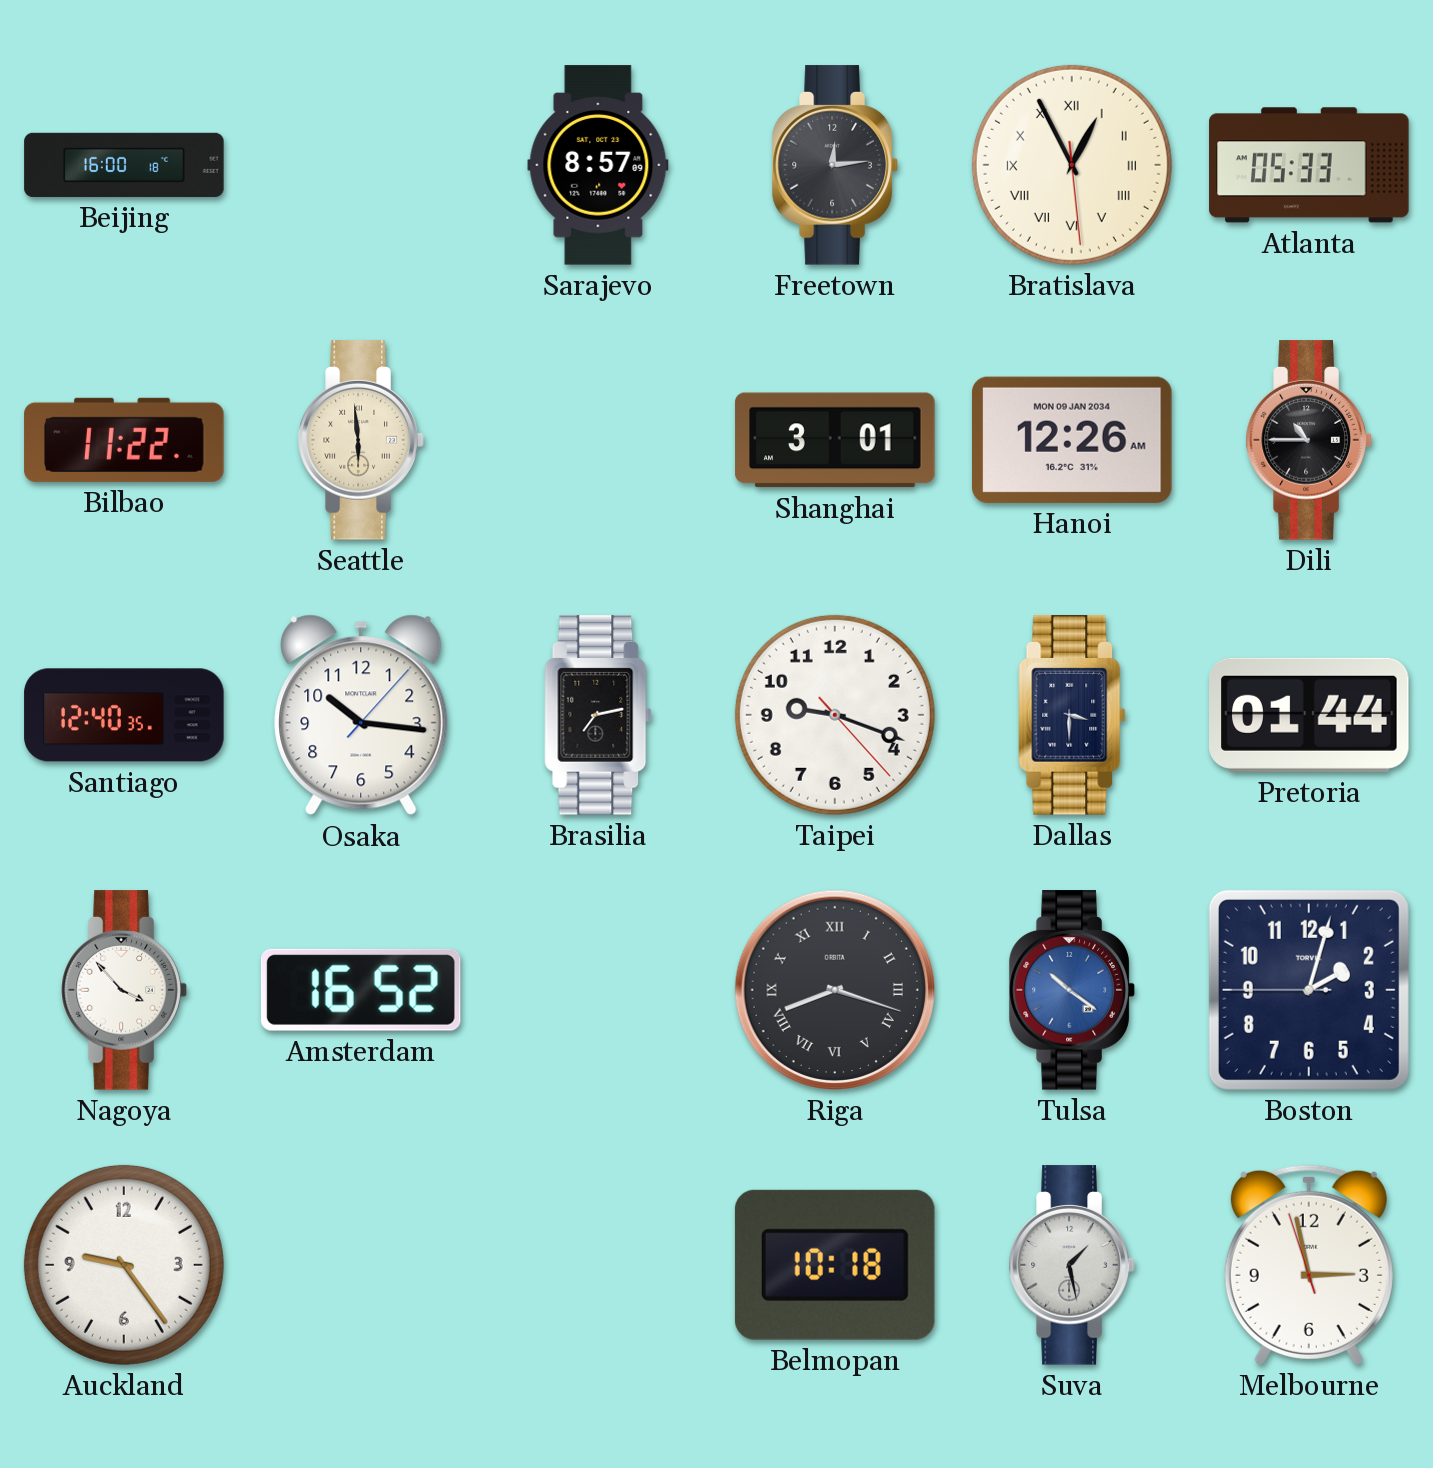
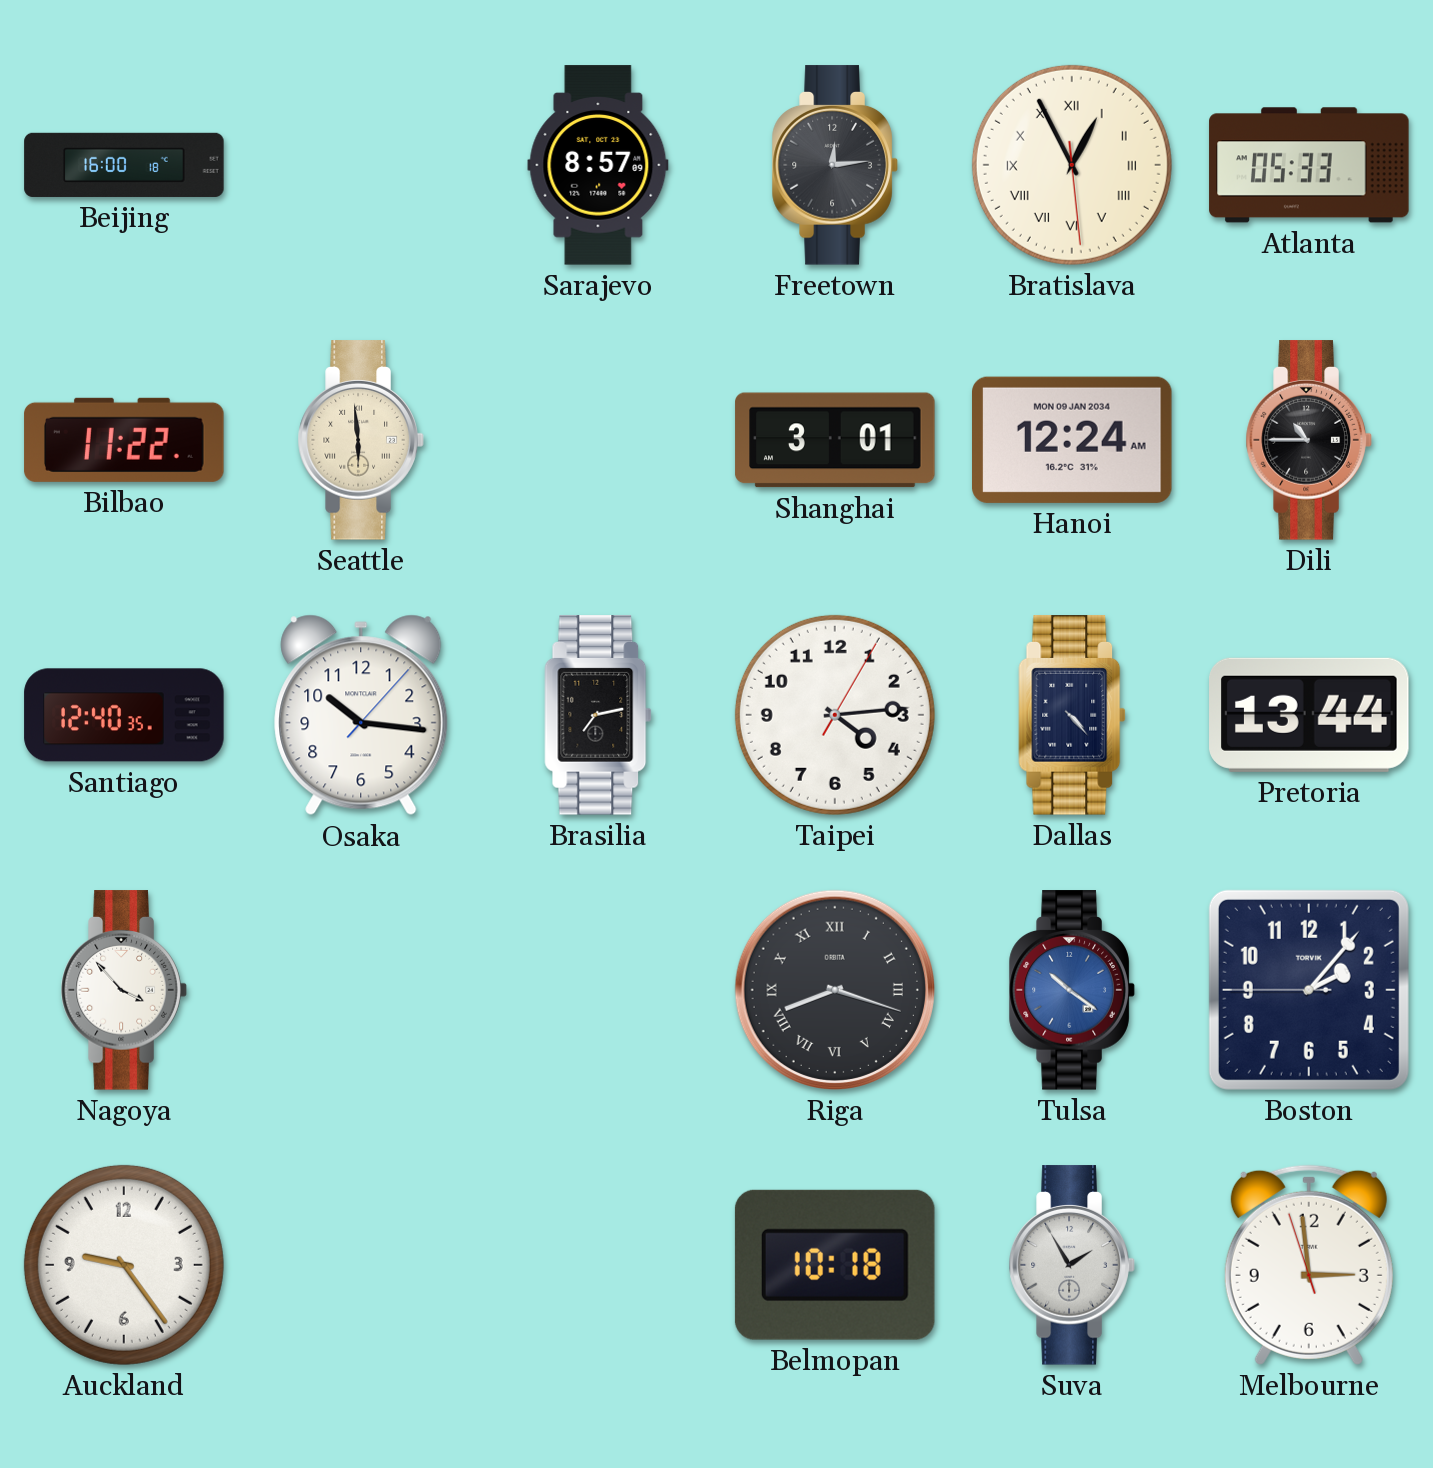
Hanoi: 12:26 -> 12:24 (1073, 440)
Taipei: 9:18 -> 4:14 (835, 715)
Dallas: 3:30 -> 4:23 (1072, 715)
Pretoria: 01:44 -> 13:44 (1309, 715)
Amsterdam: 16:52 -> none (361, 990)
Boston: 2:02 -> 2:06 (1309, 990)
Suva: 1:28 -> 1:55 (1072, 1265)
Melbourne: 2:57 -> 2:58 (1309, 1265)
